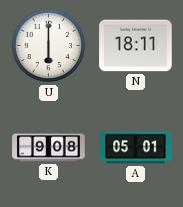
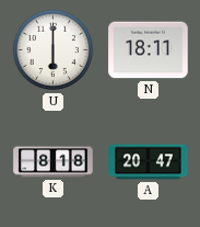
K: 9:08 -> 8:18 (54, 162)
A: 05:01 -> 20:47 (149, 162)
